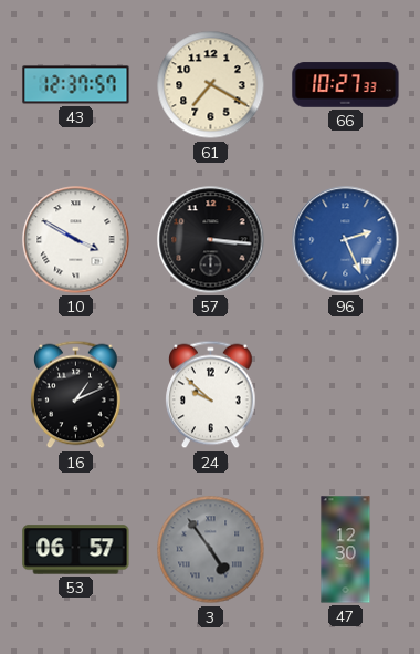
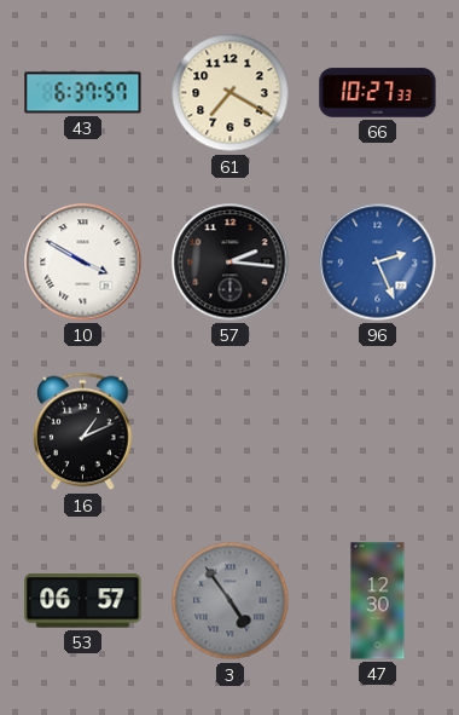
43: 12:37 -> 6:37 (83, 93)
57: 3:16 -> 2:16 (231, 263)
24: 9:52 -> none (211, 395)
